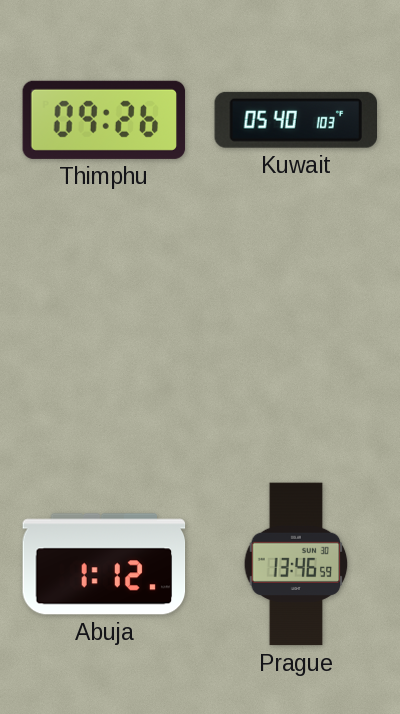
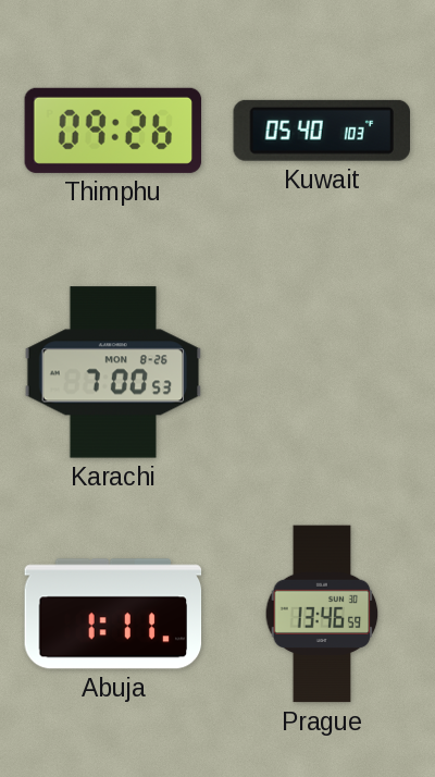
Karachi: none -> 7:00 (113, 372)
Abuja: 1:12 -> 1:11 (113, 614)
